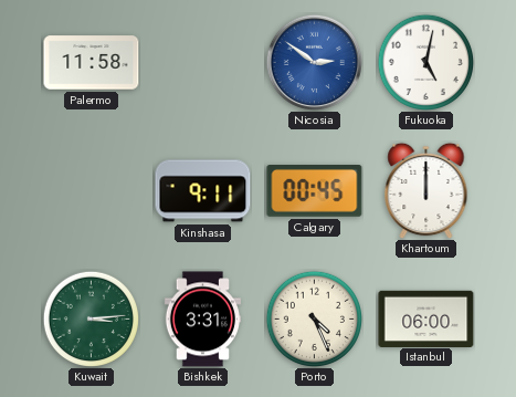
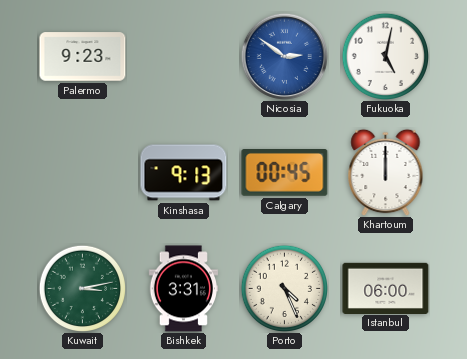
Palermo: 11:58 -> 9:23 (83, 57)
Kinshasa: 9:11 -> 9:13 (184, 173)
Kuwait: 3:14 -> 3:13 (82, 288)
